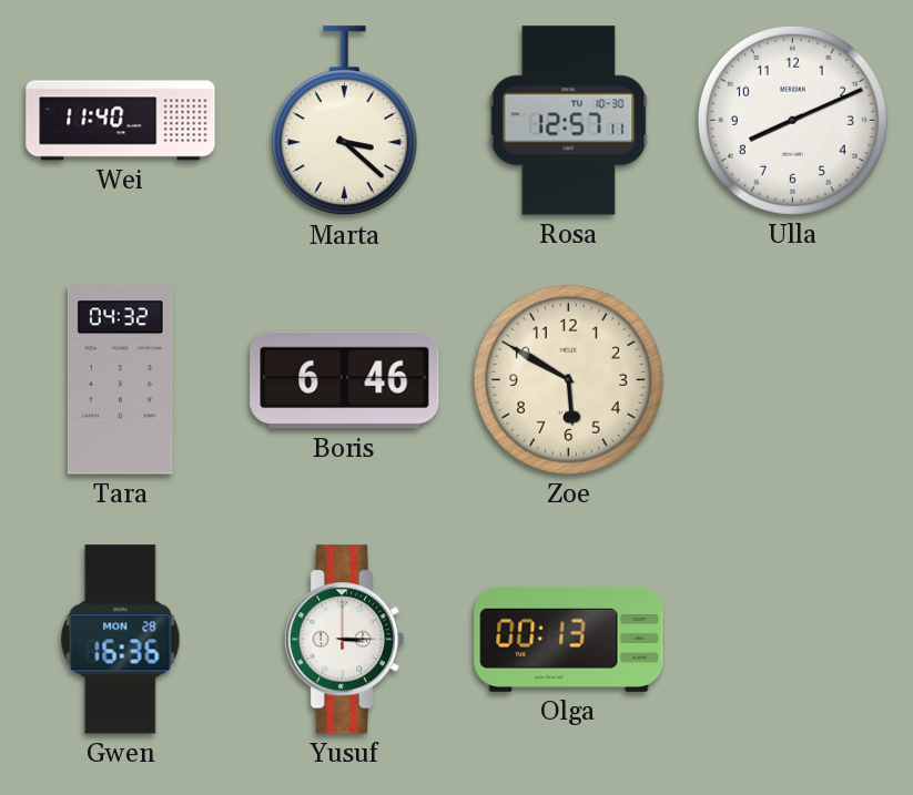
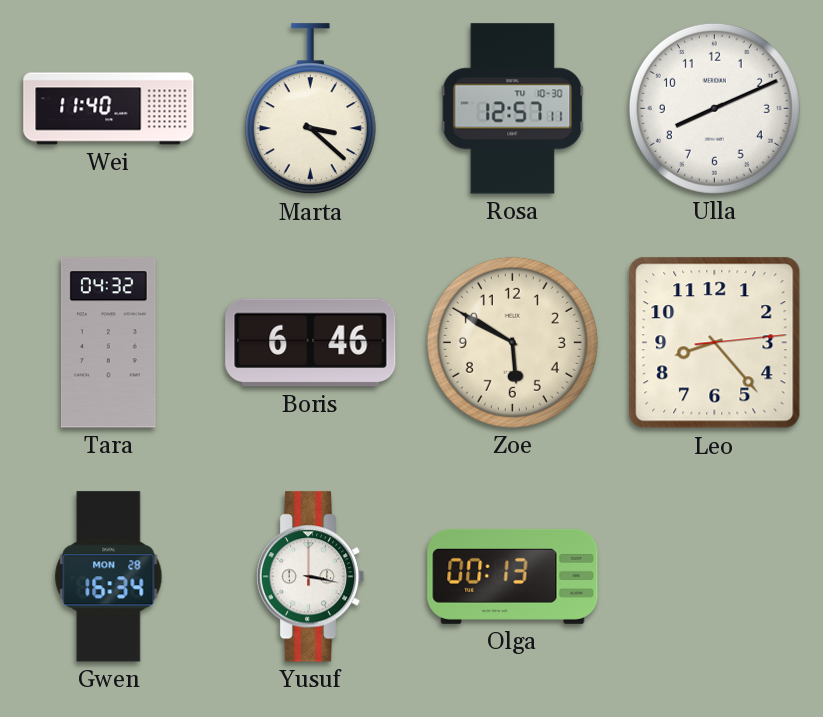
Leo: none -> 8:23 (715, 343)
Gwen: 16:36 -> 16:34 (109, 577)
Yusuf: 3:15 -> 3:17 (310, 577)
